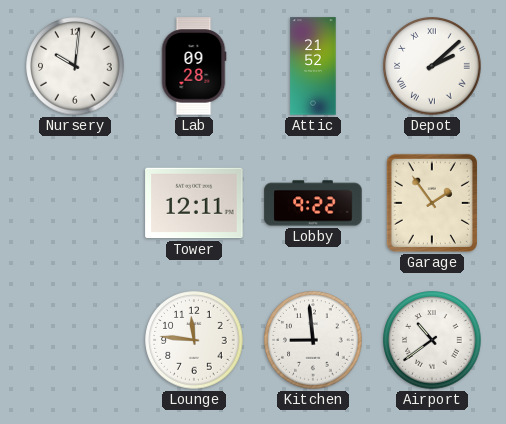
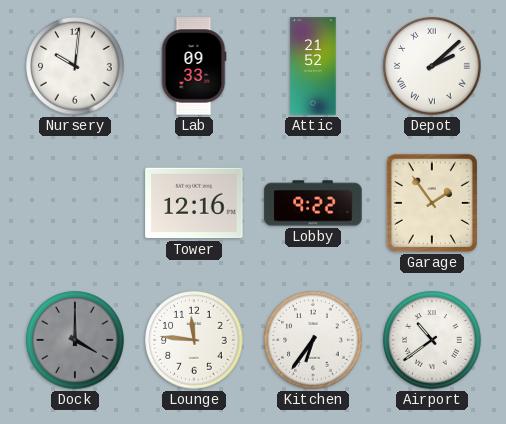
Lab: 09:28 -> 09:33 (194, 66)
Tower: 12:11 -> 12:16 (194, 203)
Dock: none -> 4:00 (75, 340)
Kitchen: 8:59 -> 6:36 (313, 340)
